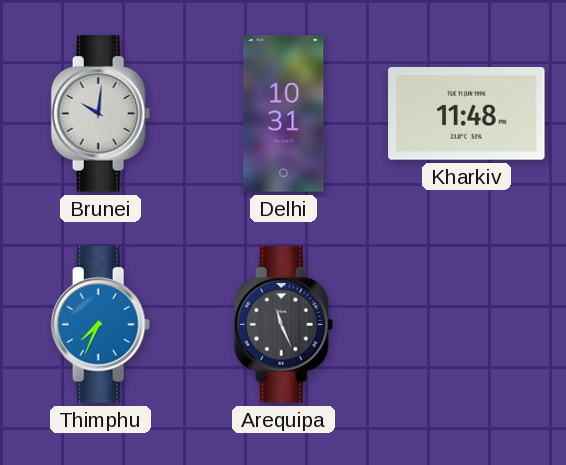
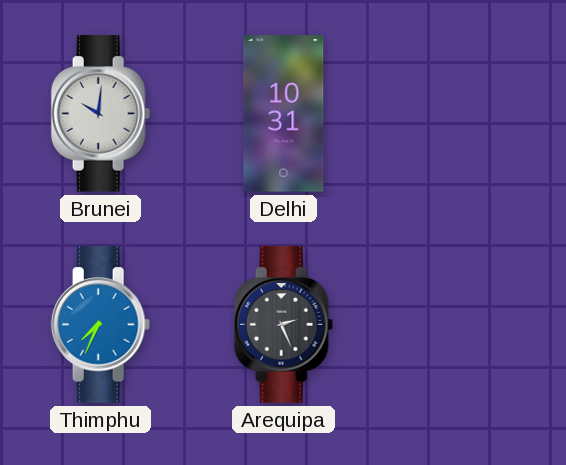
Kharkiv: 11:48 -> none (467, 114)
Arequipa: 11:26 -> 2:26 (284, 325)
